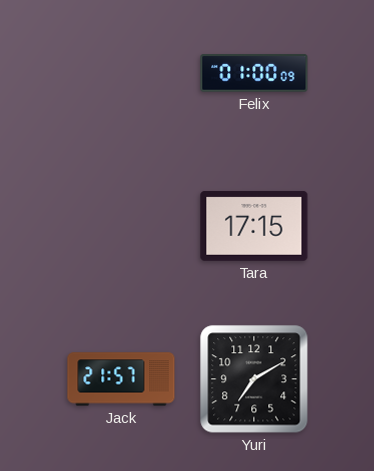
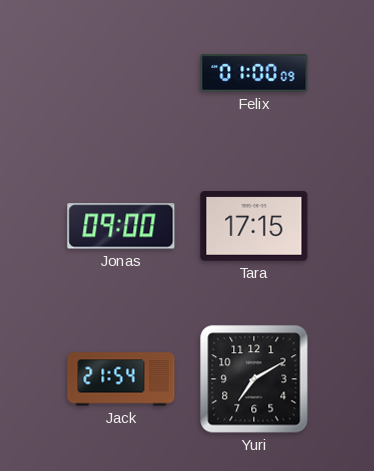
Jonas: none -> 09:00 (121, 226)
Jack: 21:57 -> 21:54 (121, 379)
